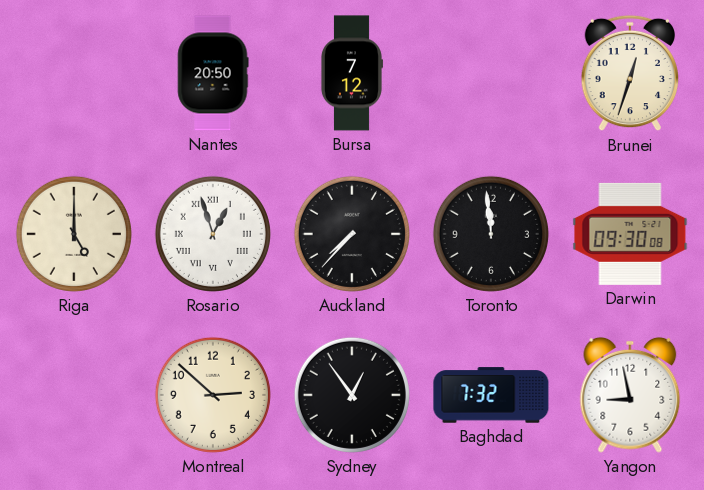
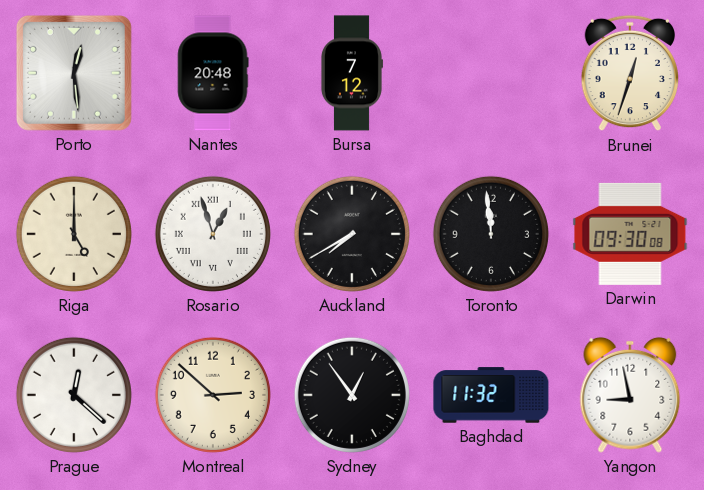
Porto: none -> 12:29 (74, 73)
Nantes: 20:50 -> 20:48 (213, 73)
Auckland: 7:37 -> 7:40 (352, 234)
Prague: none -> 12:22 (74, 395)
Baghdad: 7:32 -> 11:32 (491, 395)
